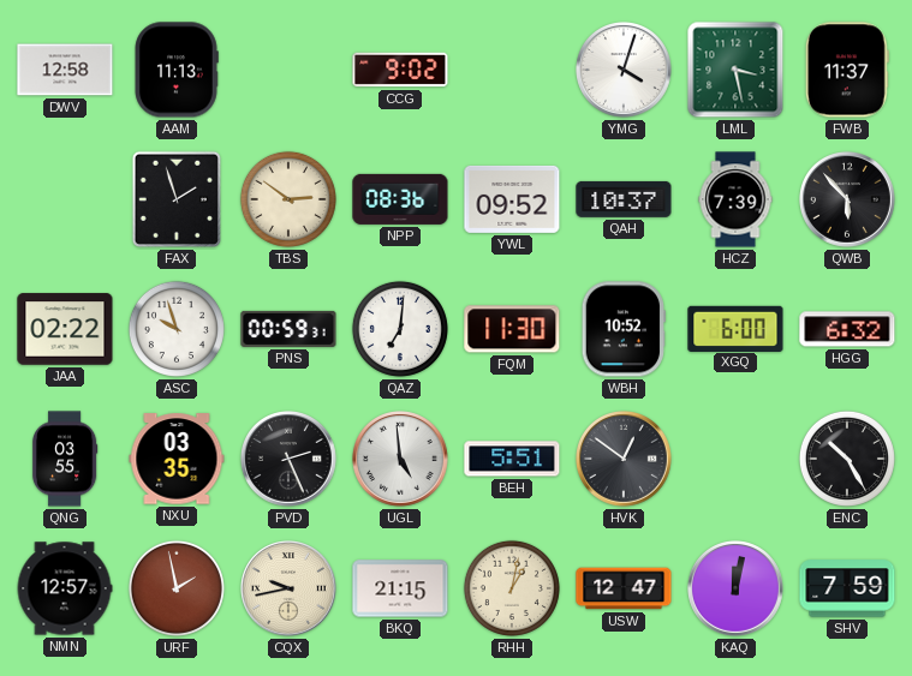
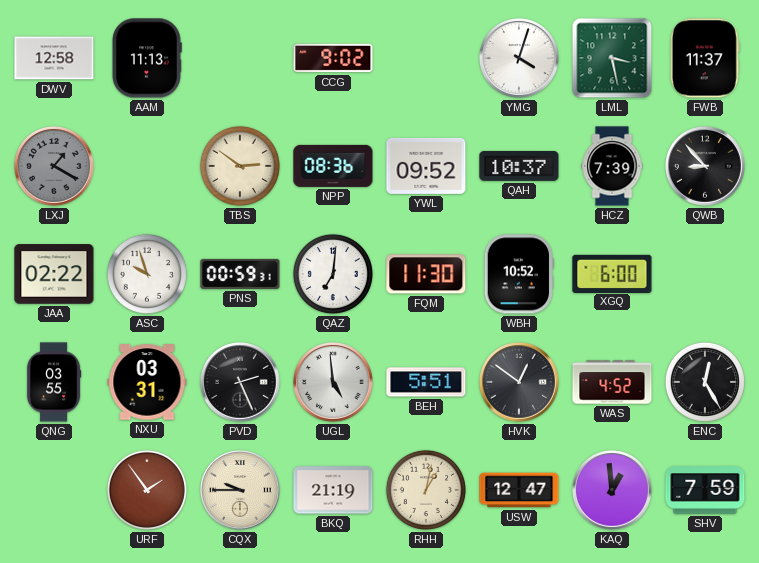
LXJ: none -> 1:20 (55, 167)
FAX: 1:57 -> none (175, 199)
QWB: 5:53 -> 8:53 (706, 167)
HGG: 6:32 -> none (847, 329)
NXU: 03:35 -> 03:31 (147, 382)
WAS: none -> 4:52 (612, 382)
ENC: 10:25 -> 12:25 (705, 382)
NMN: 12:57 -> none (65, 588)
URF: 1:58 -> 1:54 (147, 490)
CQX: 9:43 -> 9:45 (241, 491)
BKQ: 21:15 -> 21:19 (333, 490)
KAQ: 12:02 -> 12:59 (613, 491)
